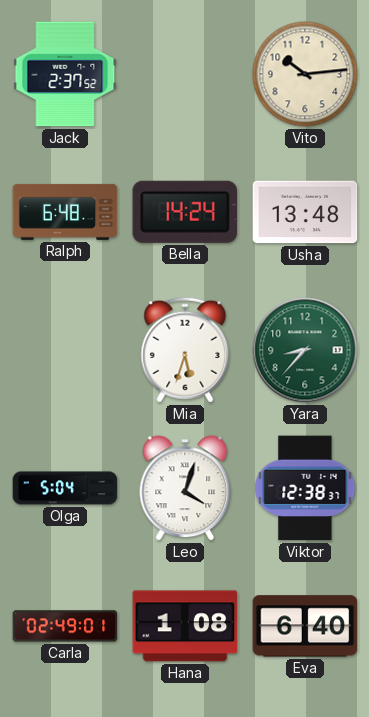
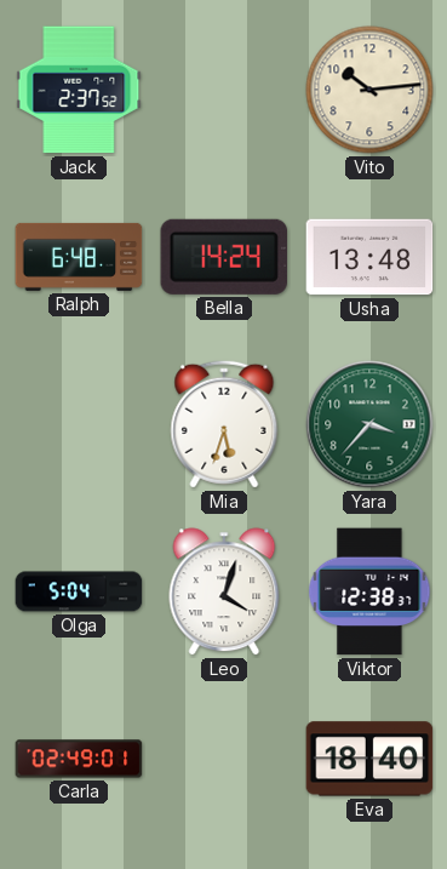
Yara: 8:37 -> 3:37 (369, 424)
Hana: 1:08 -> none (185, 626)
Eva: 6:40 -> 18:40 (369, 759)
